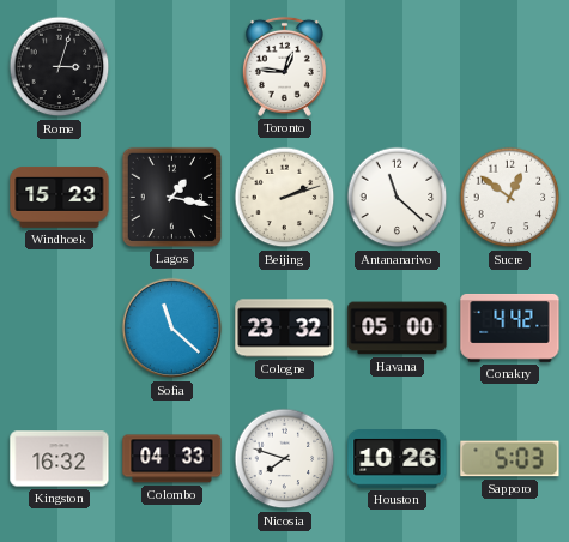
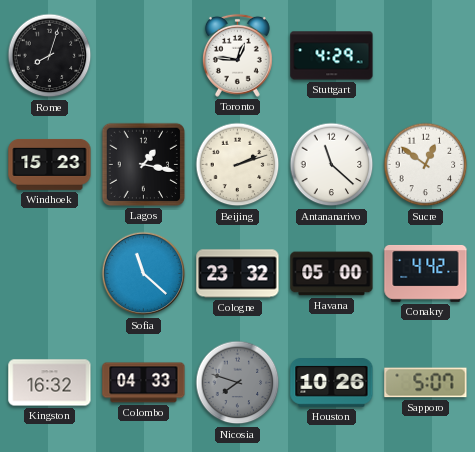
Rome: 3:03 -> 8:03 (50, 56)
Stuttgart: none -> 4:29 (332, 56)
Nicosia dial: white -> grey (238, 383)
Sapporo: 5:03 -> 5:07 (426, 383)
